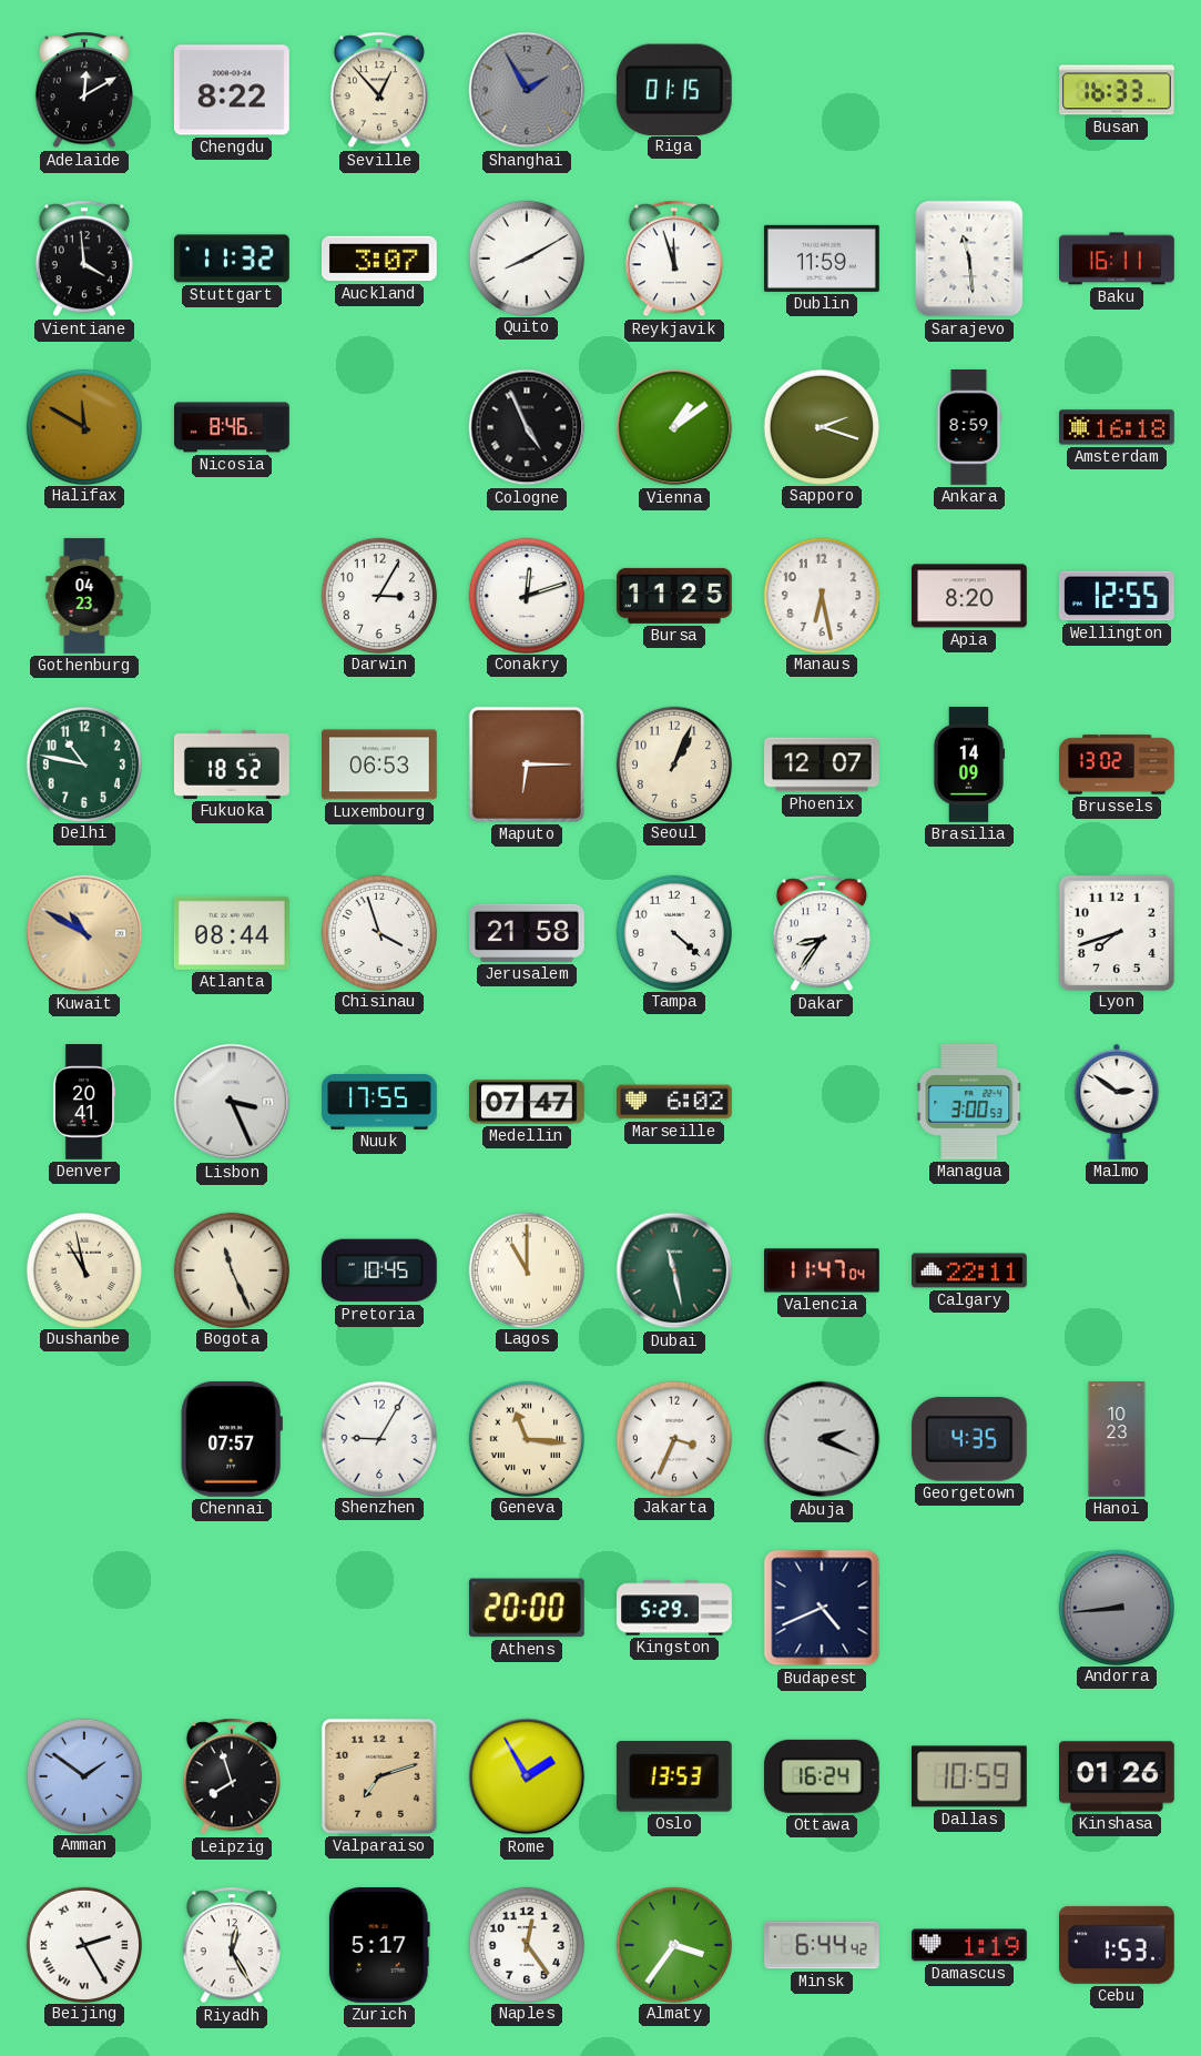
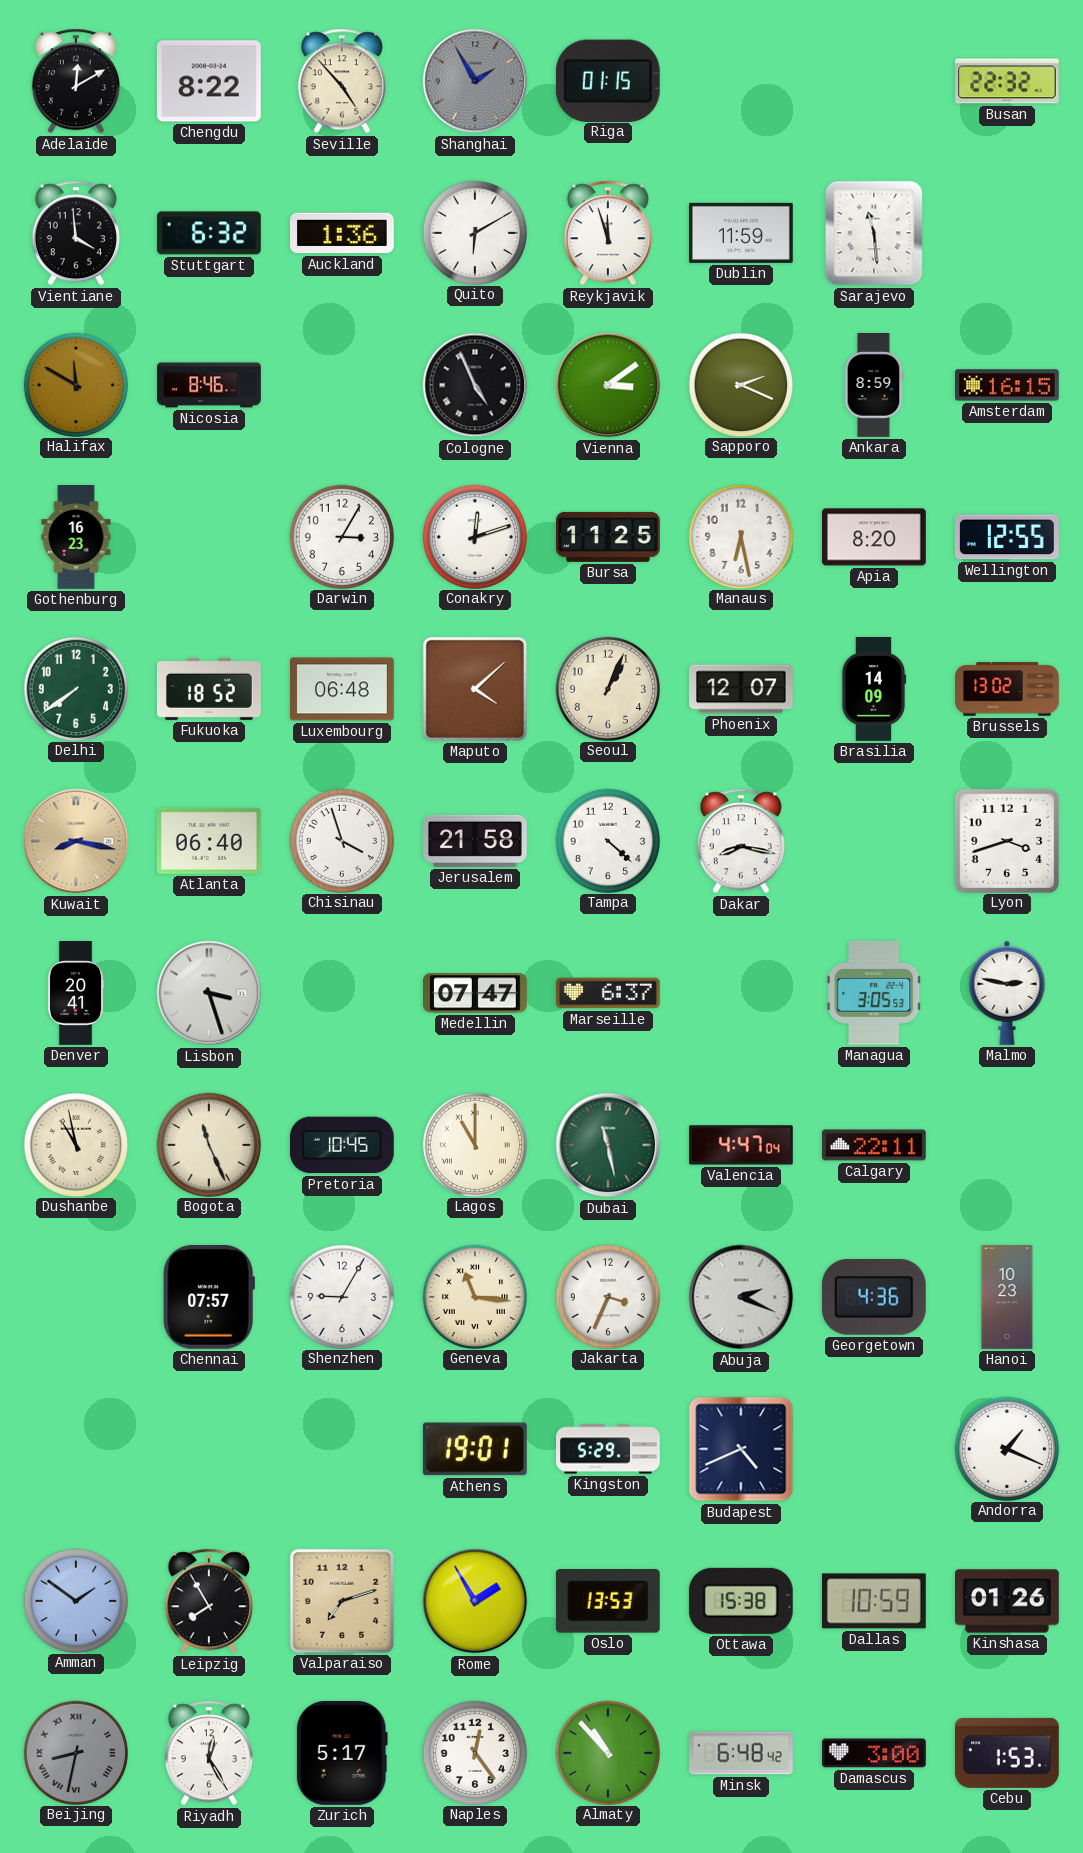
Seville: 12:53 -> 4:53 (342, 81)
Busan: 16:33 -> 22:32 (1008, 81)
Stuttgart: 11:32 -> 6:32 (209, 233)
Auckland: 3:07 -> 1:36 (343, 233)
Quito: 8:10 -> 6:10 (474, 232)
Baku: 16:11 -> none (1117, 259)
Vienna: 1:09 -> 3:09 (608, 385)
Sapporo: 2:18 -> 2:19 (740, 384)
Amsterdam: 16:18 -> 16:15 (1008, 385)
Gothenburg: 04:23 -> 16:23 (76, 537)
Delhi: 10:47 -> 7:39 (75, 688)
Luxembourg: 06:53 -> 06:48 (343, 689)
Maputo: 6:15 -> 4:08 (475, 689)
Kuwait: 10:50 -> 8:17 (76, 841)
Atlanta: 08:44 -> 06:40 (209, 841)
Dakar: 8:36 -> 8:17 (741, 841)
Lyon: 7:42 -> 3:42 (1006, 840)
Lisbon: 3:26 -> 3:27 (209, 993)
Nuuk: 17:55 -> none (380, 1103)
Marseille: 6:02 -> 6:37 (609, 993)
Managua: 3:00 -> 3:05 (874, 993)
Malmo: 2:51 -> 2:47 (1007, 993)
Valencia: 11:47 -> 4:47 (742, 1145)
Georgetown: 4:35 -> 4:36 (874, 1297)
Athens: 20:00 -> 19:01 (475, 1449)
Andorra: 8:44 -> 1:19 (1006, 1448)
Andorra dial: grey -> white (1006, 1448)
Leipzig: 7:57 -> 7:55 (209, 1601)
Ottawa: 16:24 -> 15:38 (741, 1601)
Beijing: 2:25 -> 8:32 (75, 1752)
Beijing dial: white -> grey (75, 1752)
Almaty: 3:36 -> 10:53 (607, 1752)
Minsk: 6:44 -> 6:48 (742, 1753)
Damascus: 1:19 -> 3:00 (875, 1753)
